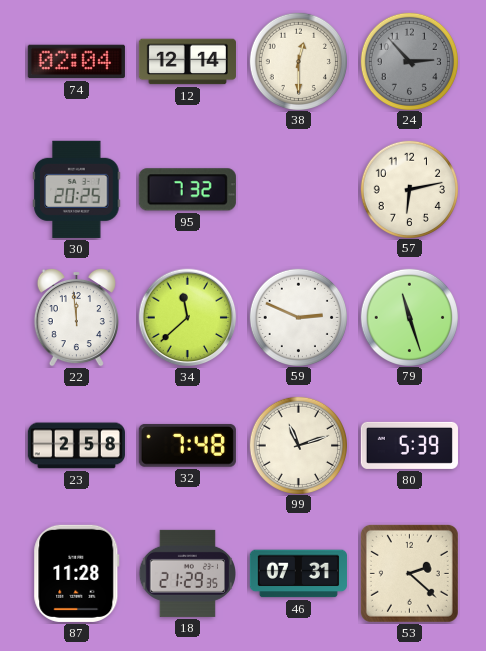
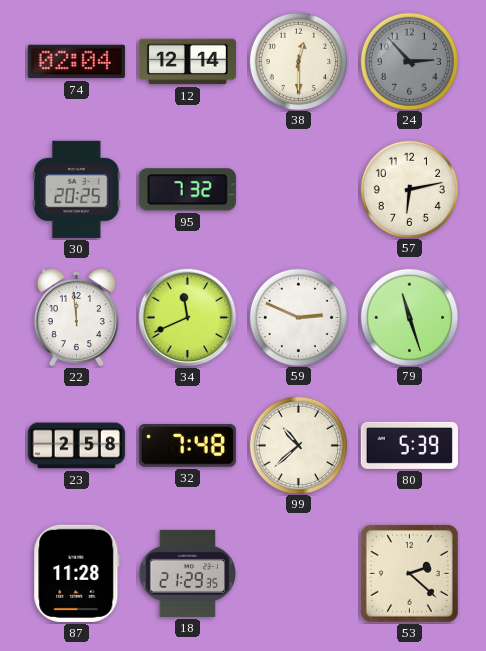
34: 11:38 -> 11:41 (188, 318)
99: 11:12 -> 10:38 (298, 445)
46: 07:31 -> none (298, 574)
